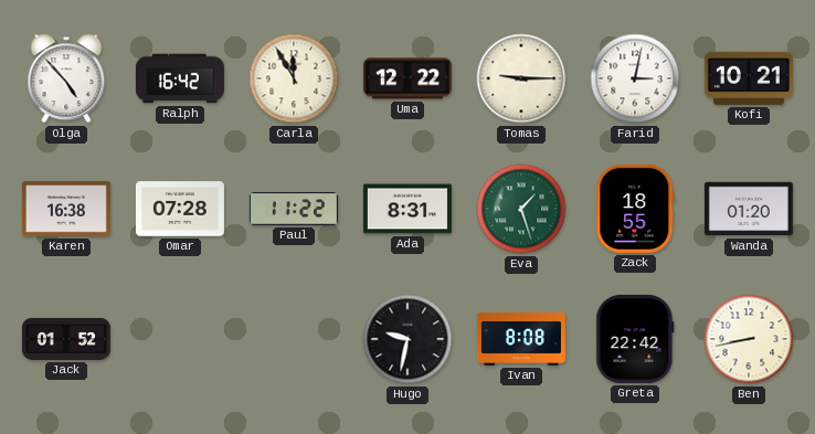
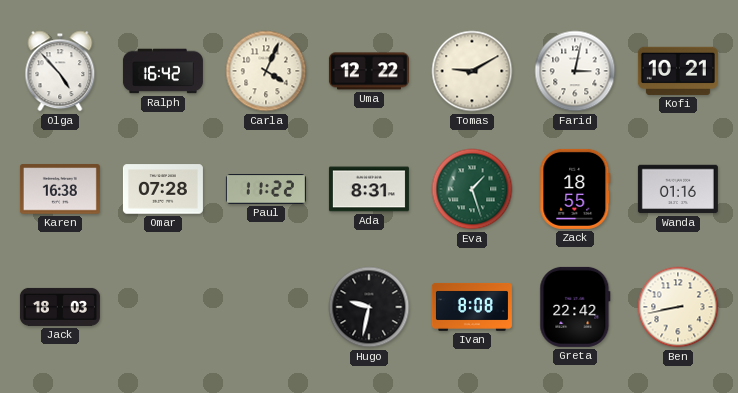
Carla: 11:55 -> 4:04 (266, 71)
Tomas: 9:15 -> 9:10 (472, 71)
Wanda: 01:20 -> 01:16 (678, 189)
Jack: 01:52 -> 18:03 (60, 307)
